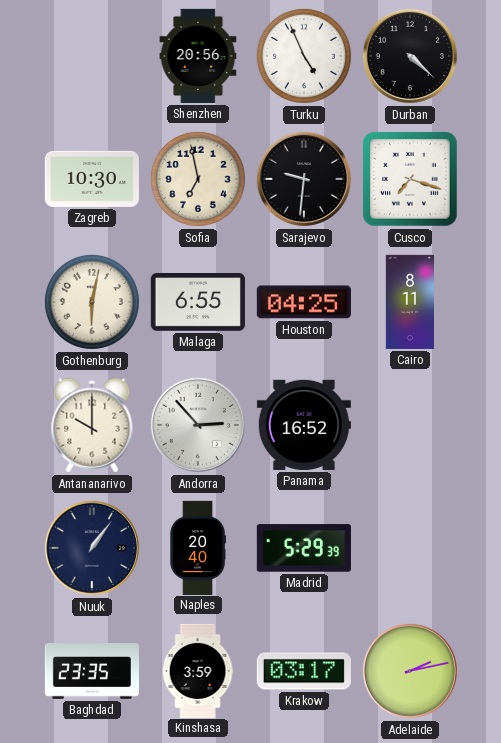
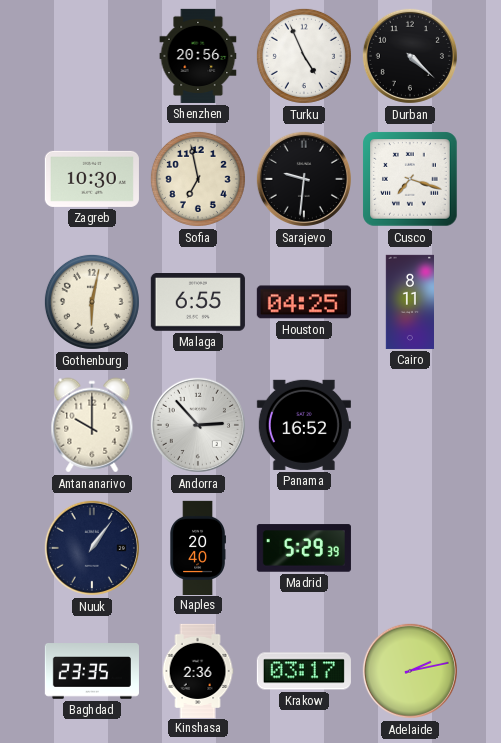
Kinshasa: 3:59 -> 2:36 (198, 670)
